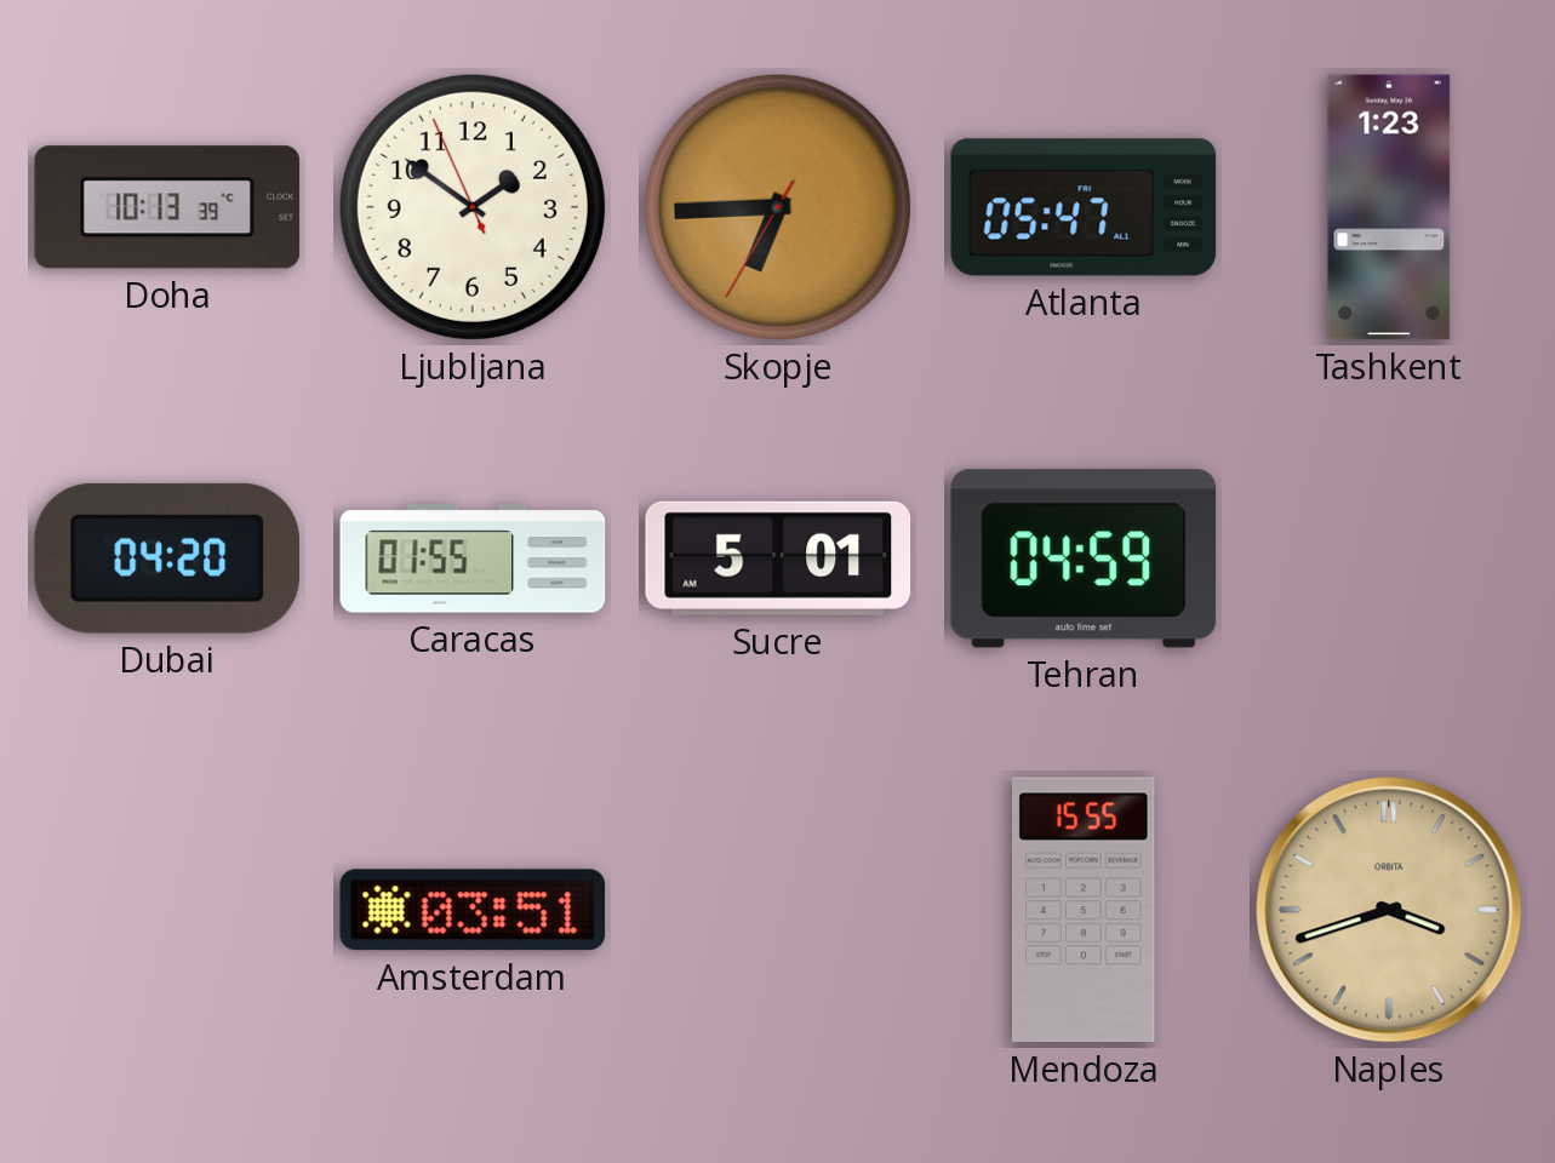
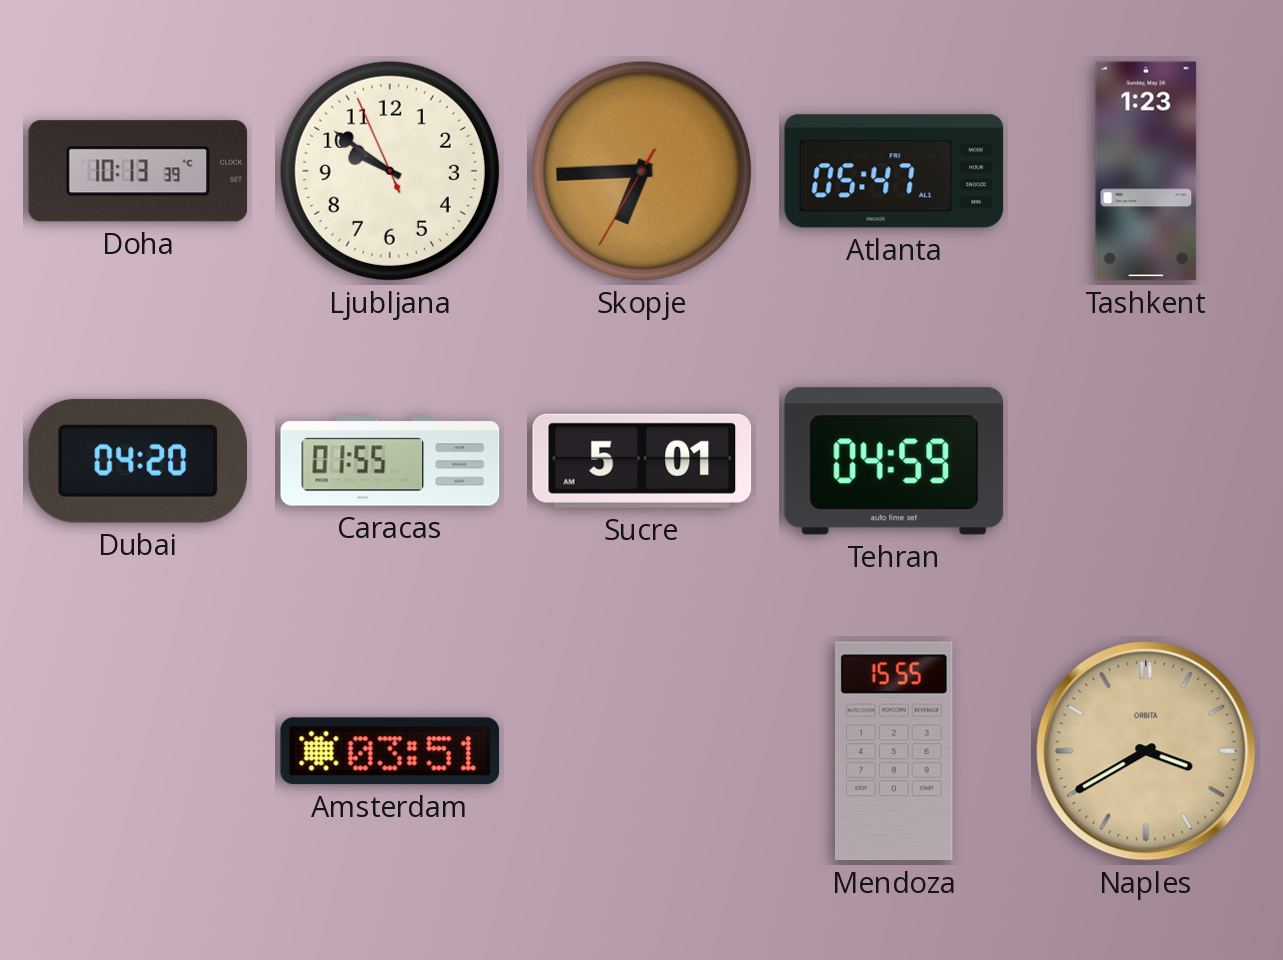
Ljubljana: 1:50 -> 9:50 (390, 171)
Naples: 3:42 -> 3:40 (1146, 751)
